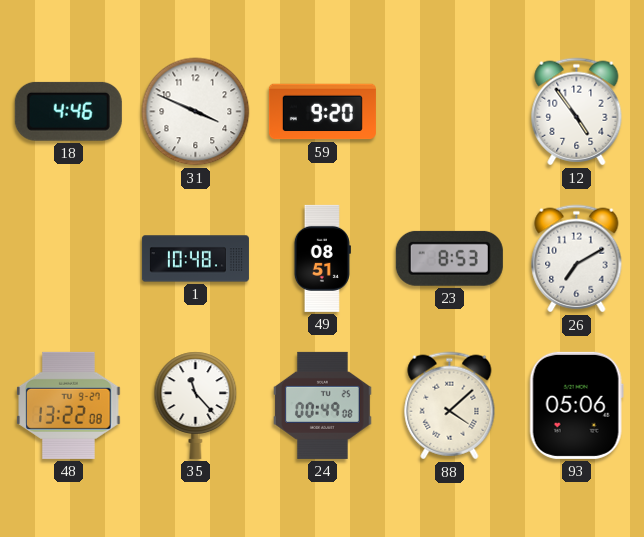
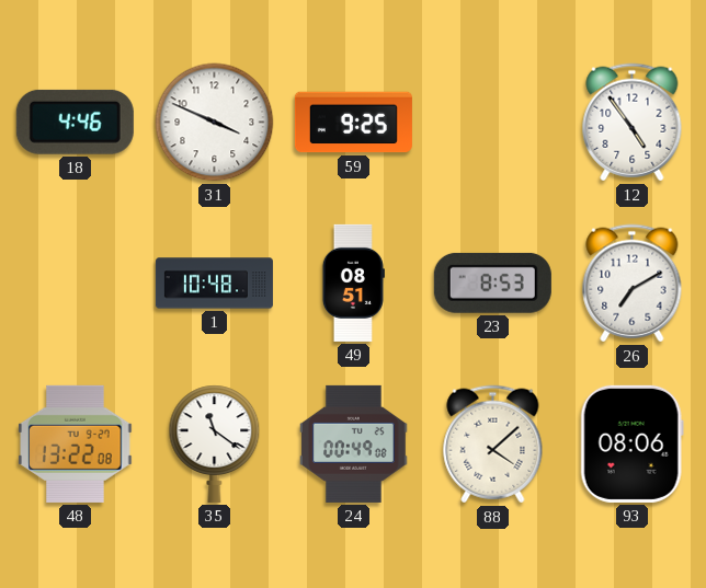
59: 9:20 -> 9:25 (353, 123)
35: 11:23 -> 11:21 (215, 443)
93: 05:06 -> 08:06 (631, 443)
